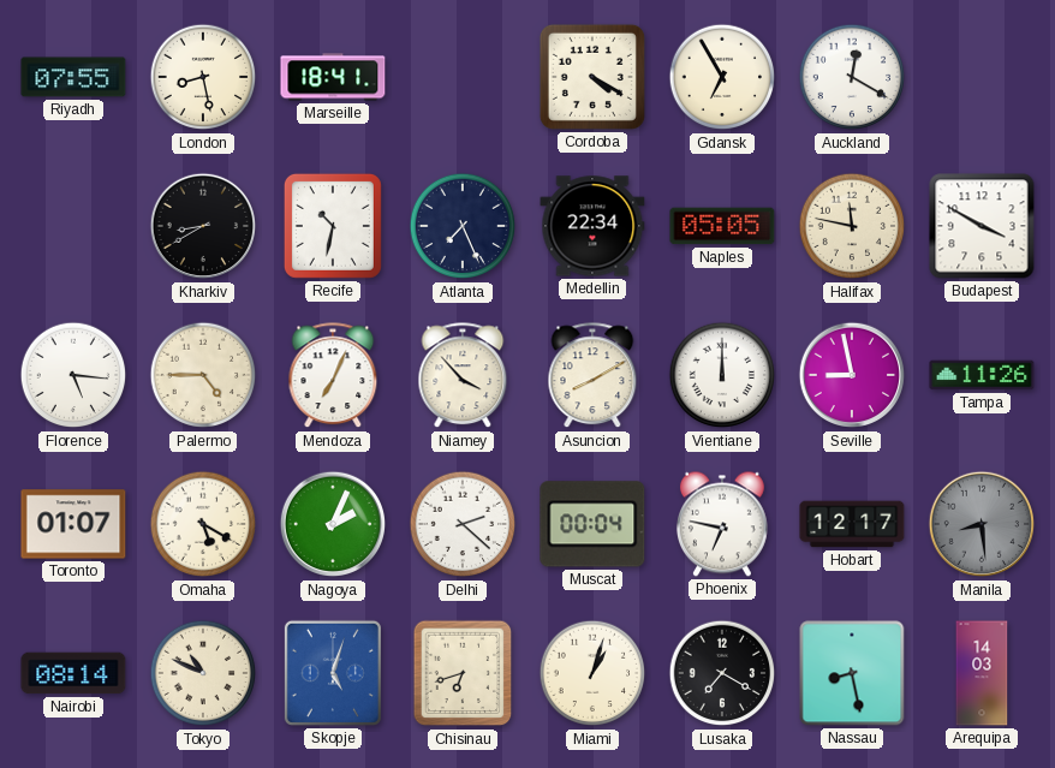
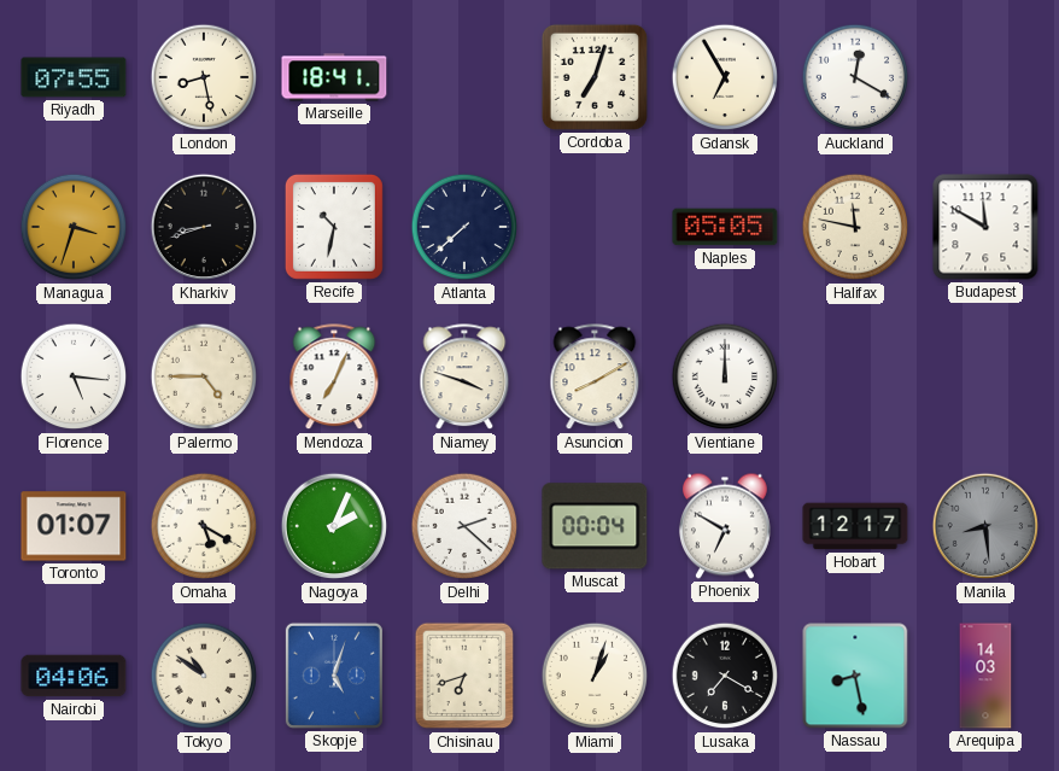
Cordoba: 4:20 -> 7:03 (595, 77)
Managua: none -> 3:33 (74, 227)
Kharkiv: 8:40 -> 8:42 (203, 227)
Atlanta: 7:26 -> 7:38 (464, 227)
Medellin: 22:34 -> none (592, 226)
Budapest: 3:50 -> 11:50 (985, 227)
Niamey: 3:53 -> 3:48 (464, 378)
Seville: 8:58 -> none (851, 375)
Tampa: 11:26 -> none (982, 375)
Phoenix: 6:47 -> 6:50 (725, 526)
Nairobi: 08:14 -> 04:06 (74, 676)
Tokyo: 10:49 -> 10:51 (204, 676)
